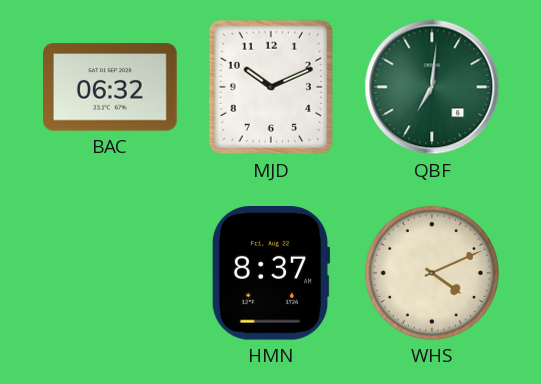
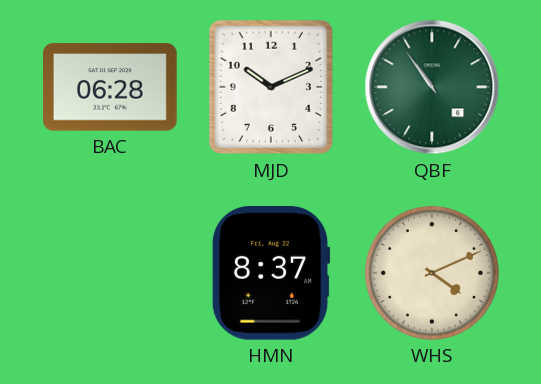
BAC: 06:32 -> 06:28 (110, 87)
QBF: 7:01 -> 10:54 (432, 87)
